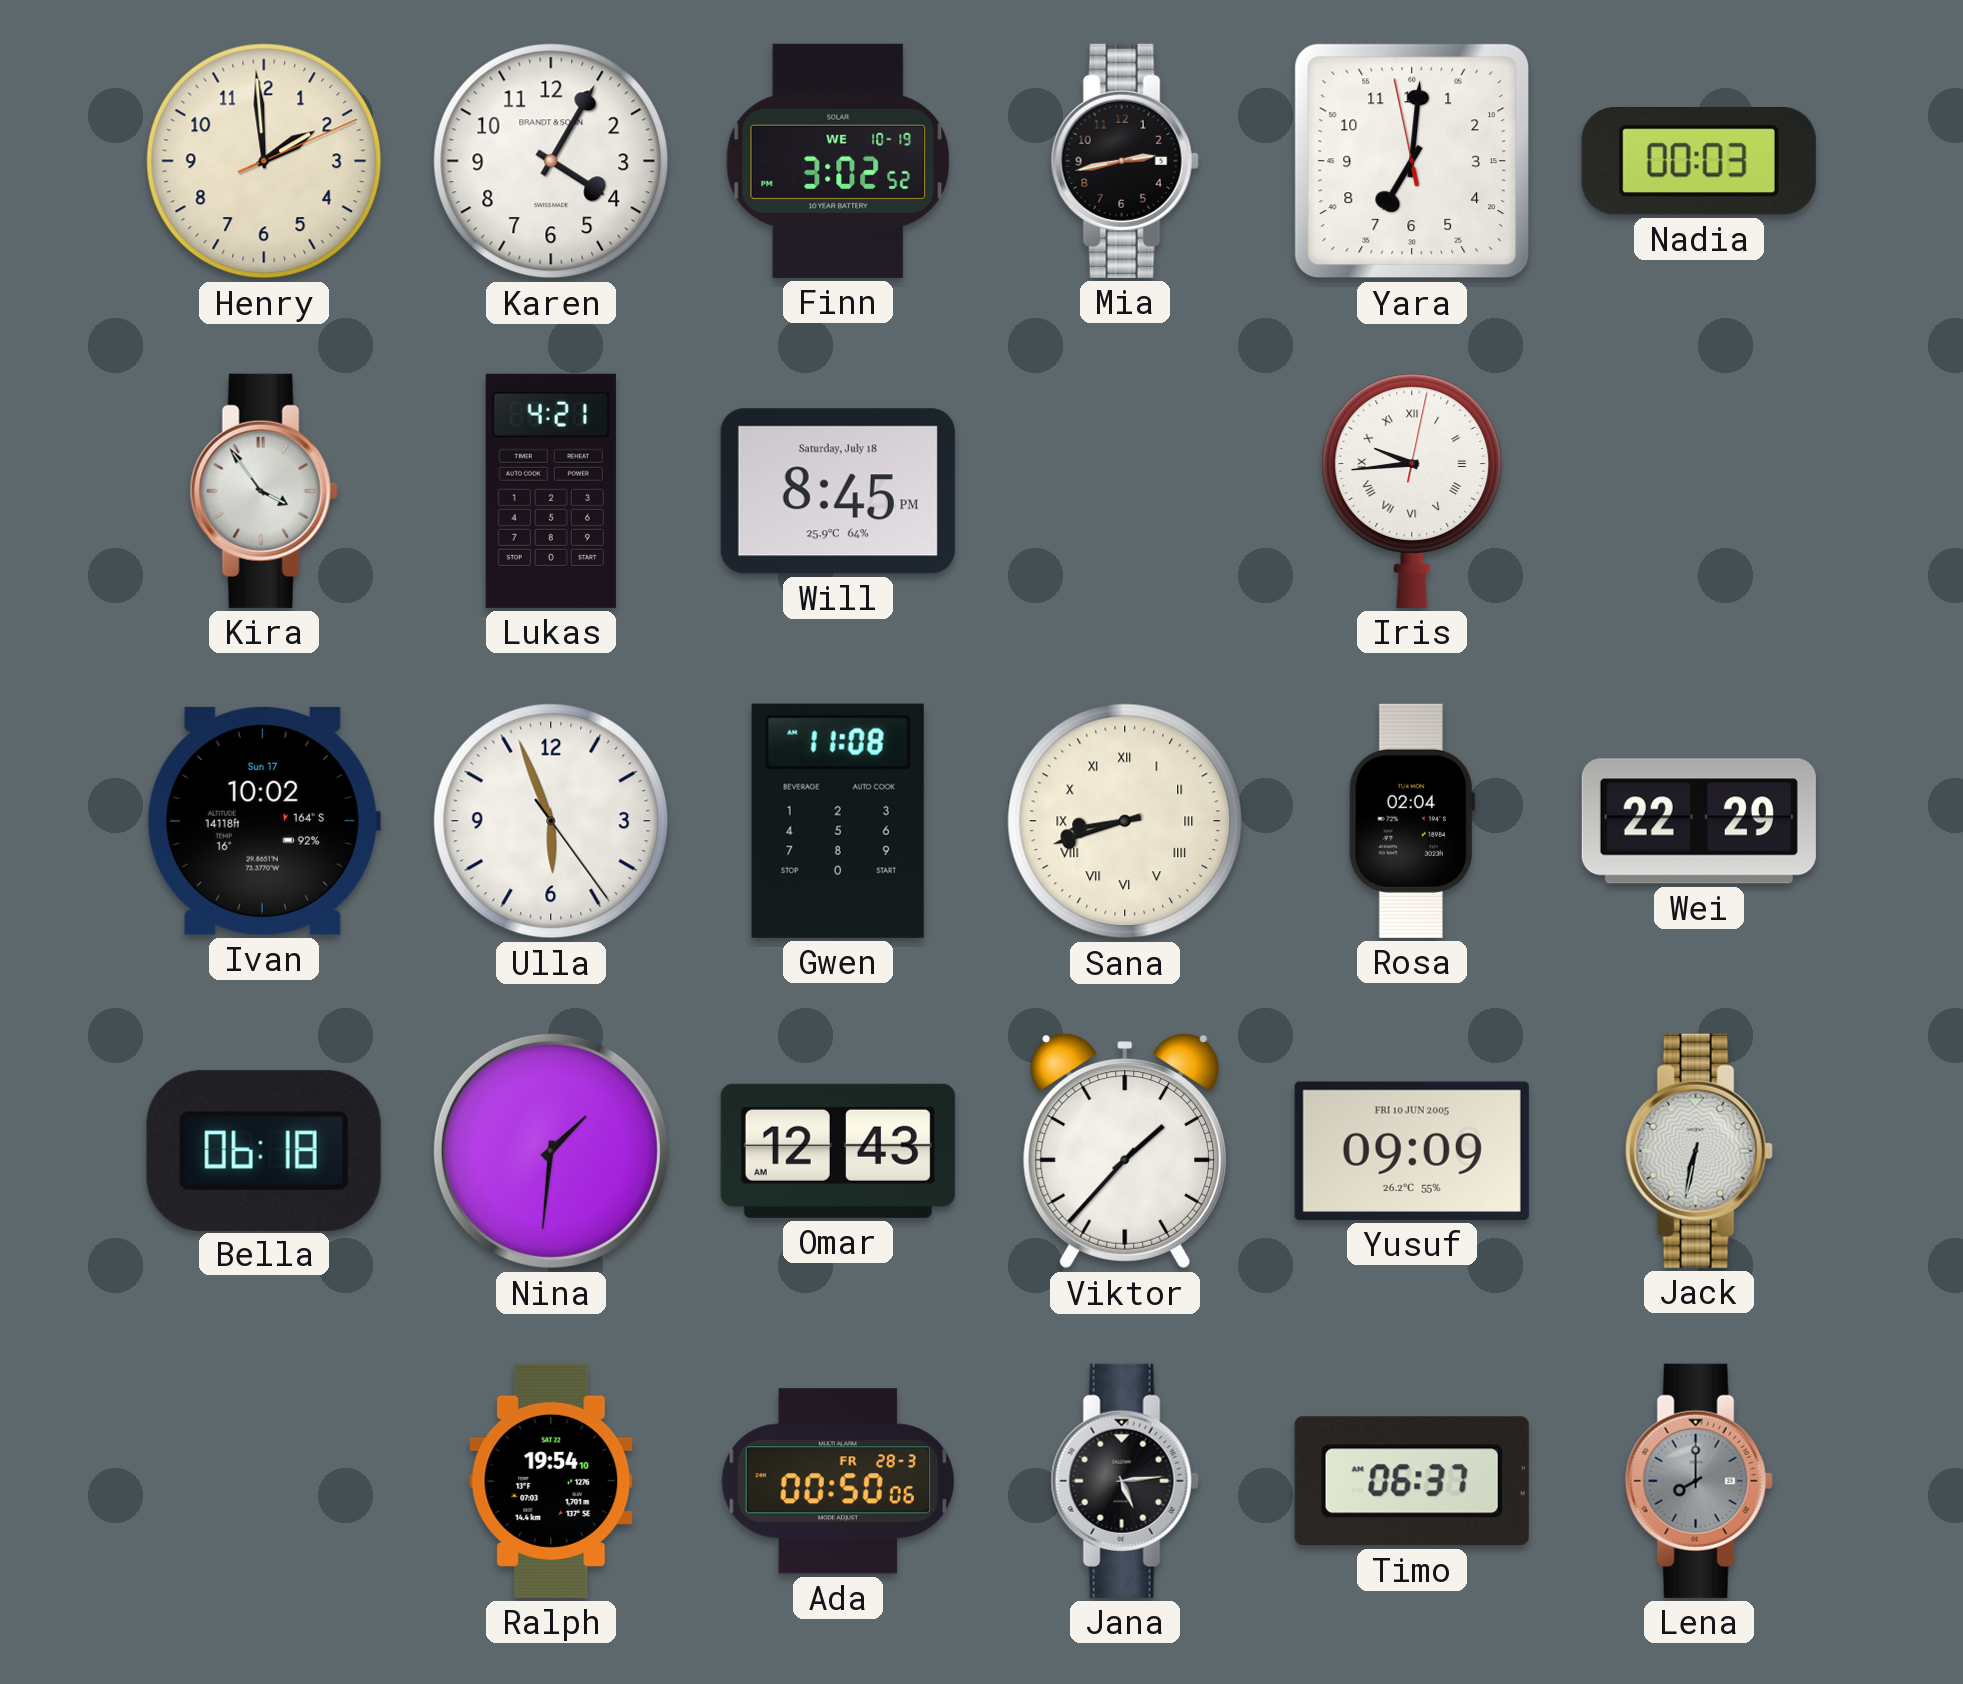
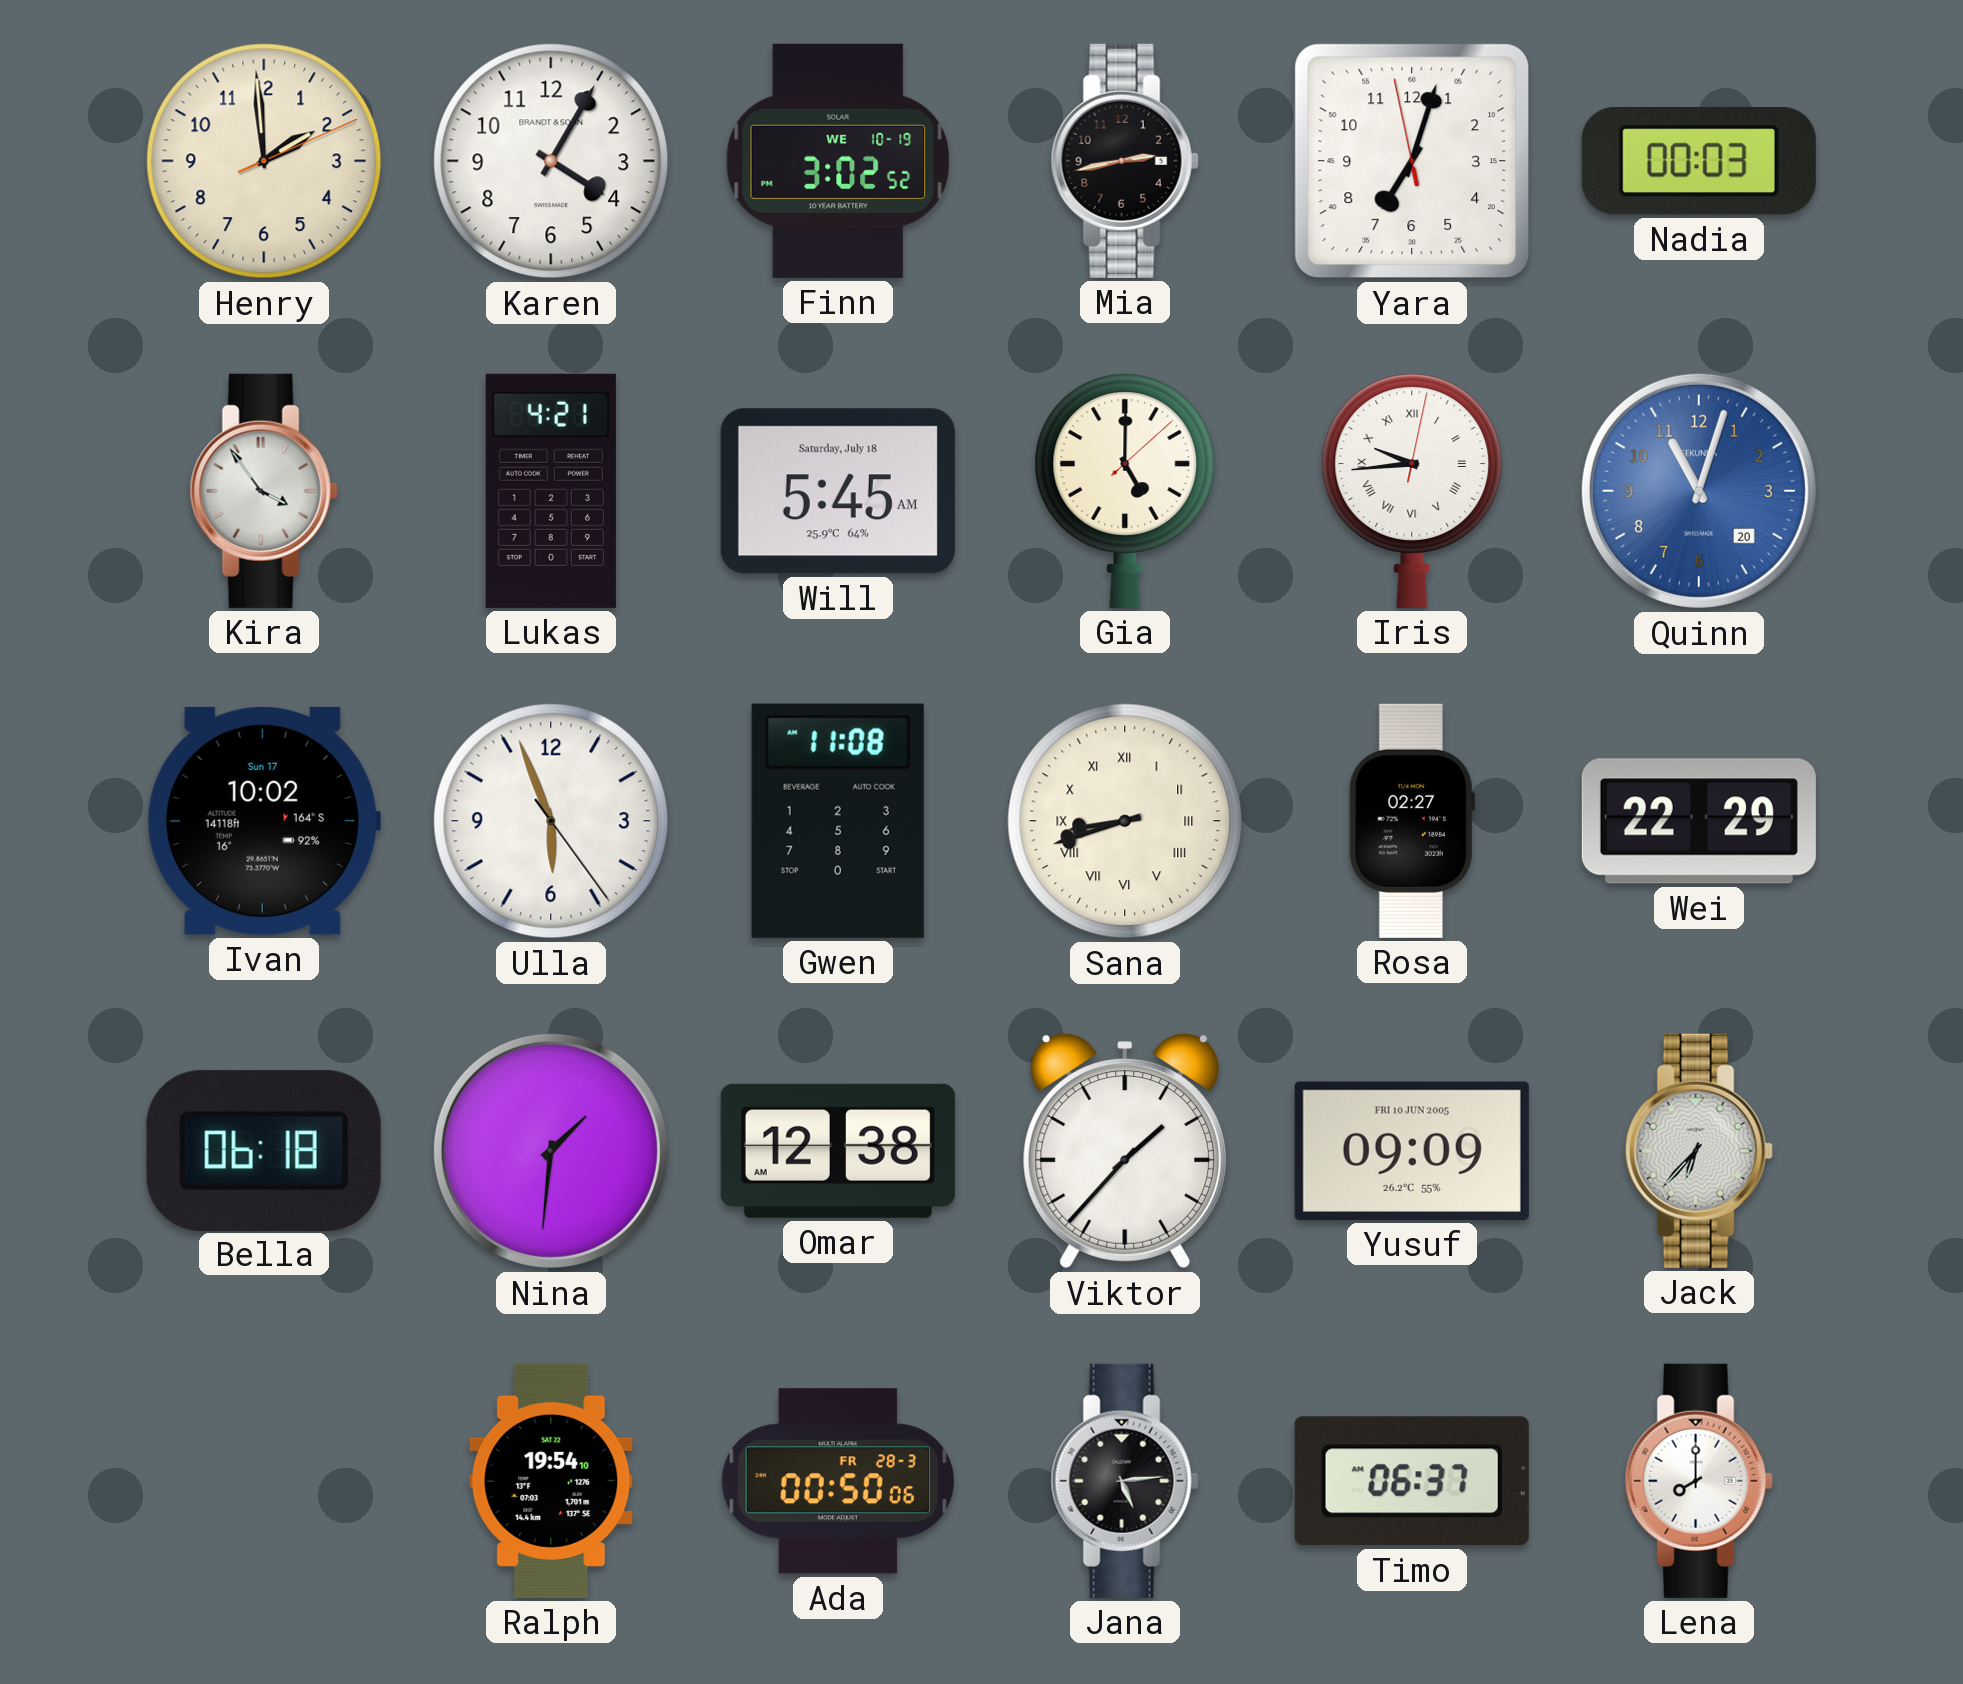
Yara: 7:00 -> 7:02 (1412, 161)
Will: 8:45 -> 5:45 (838, 491)
Gia: none -> 5:00 (1125, 491)
Quinn: none -> 11:03 (1699, 491)
Rosa: 02:04 -> 02:27 (1412, 821)
Omar: 12:43 -> 12:38 (838, 1151)
Jack: 6:32 -> 6:37 (1699, 1151)
Lena dial: grey -> white (1699, 1481)
